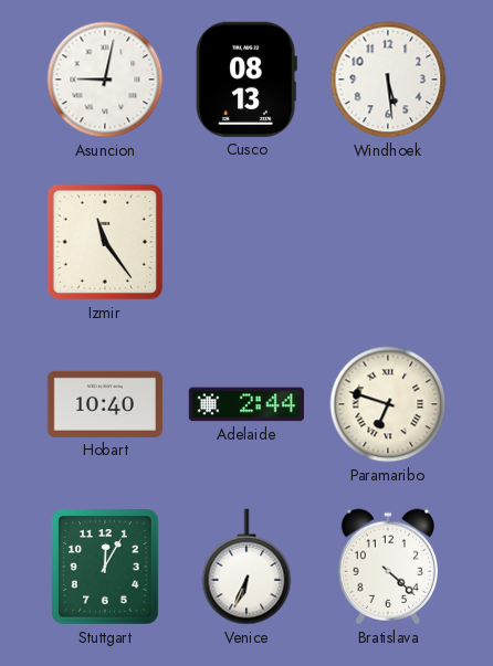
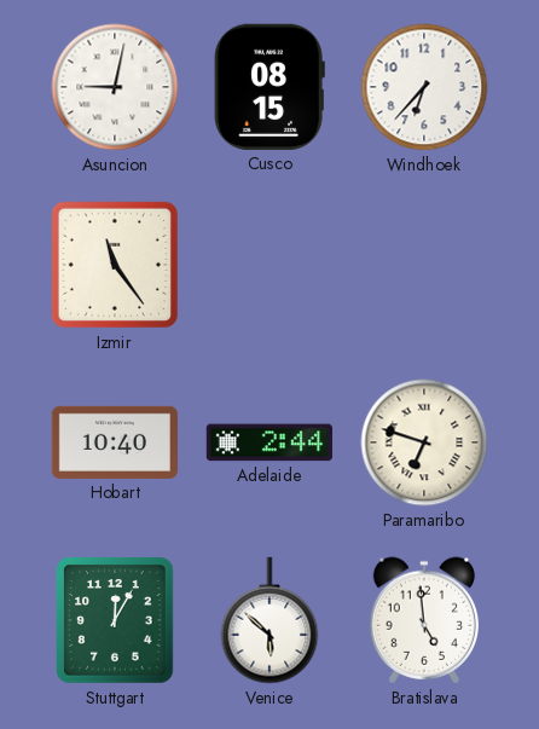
Cusco: 08:13 -> 08:15 (269, 87)
Windhoek: 5:29 -> 6:37 (424, 87)
Venice: 6:34 -> 5:52 (269, 620)
Bratislava: 4:22 -> 4:59 (424, 620)
